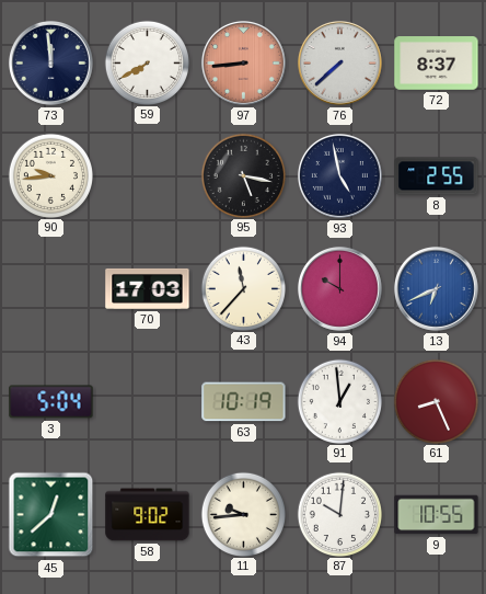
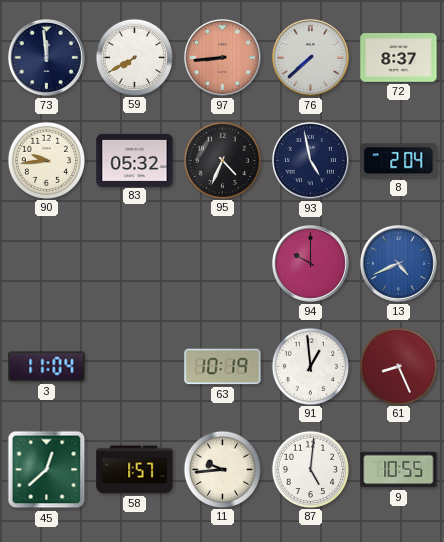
83: none -> 05:32 (135, 160)
95: 5:17 -> 4:34 (222, 160)
8: 2:55 -> 2:04 (399, 161)
70: 17:03 -> none (148, 288)
43: 11:37 -> none (243, 288)
13: 6:41 -> 4:41 (398, 263)
3: 5:04 -> 11:04 (47, 367)
58: 9:02 -> 1:57 (135, 470)
87: 10:01 -> 5:01 (310, 469)
